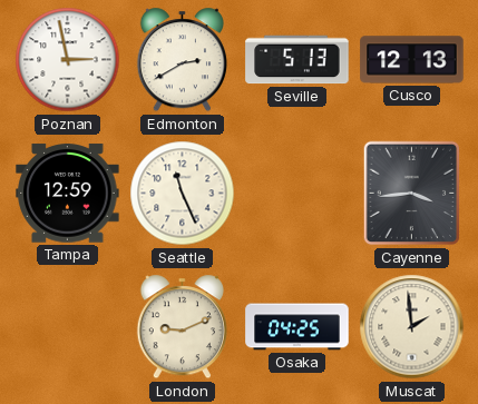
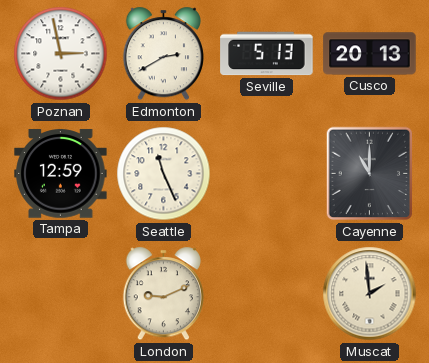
Cusco: 12:13 -> 20:13 (370, 54)
Cayenne: 3:44 -> 11:00 (370, 174)
Osaka: 04:25 -> none (297, 327)
